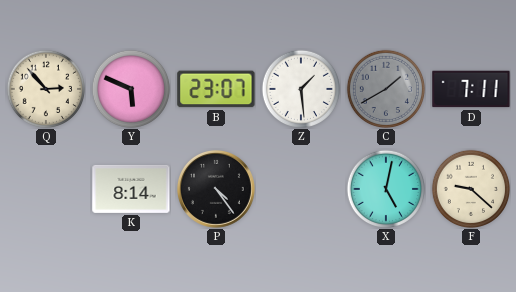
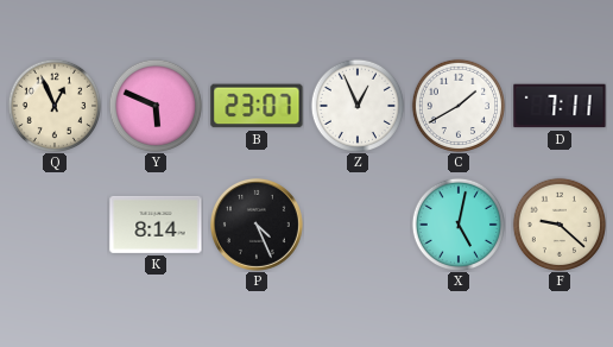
Q: 2:53 -> 12:56 (53, 105)
Z: 1:29 -> 12:56 (356, 105)
C dial: grey -> white (457, 105)
P: 4:24 -> 4:26 (257, 225)
